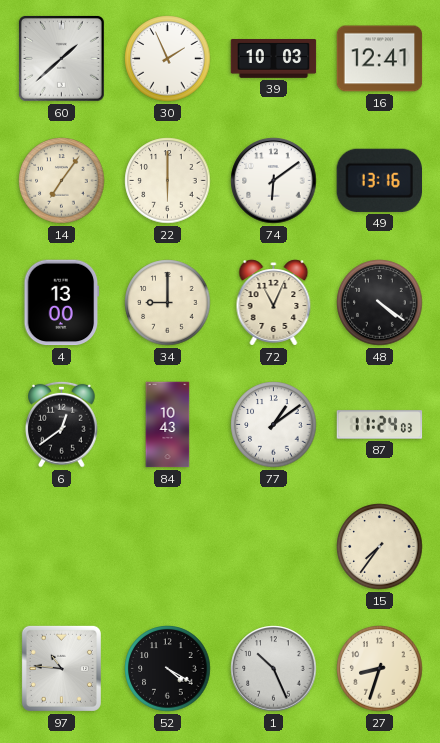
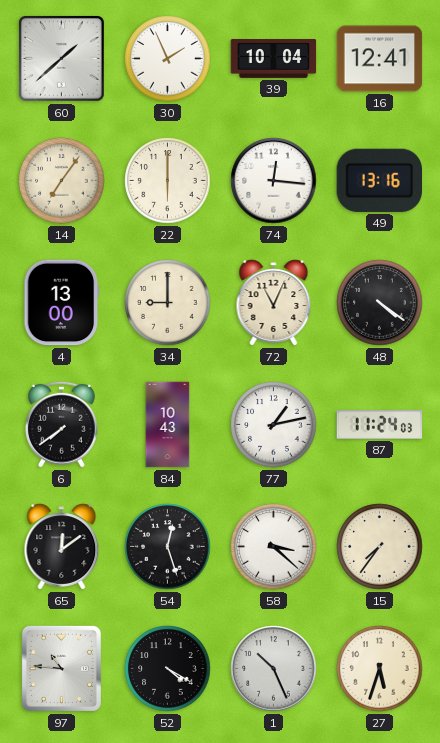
39: 10:03 -> 10:04 (274, 59)
74: 6:09 -> 12:16 (274, 181)
6: 12:39 -> 7:39 (62, 424)
77: 1:09 -> 1:13 (274, 425)
65: none -> 12:09 (62, 547)
54: none -> 12:27 (168, 547)
58: none -> 3:22 (274, 547)
27: 8:33 -> 5:33 (380, 669)
